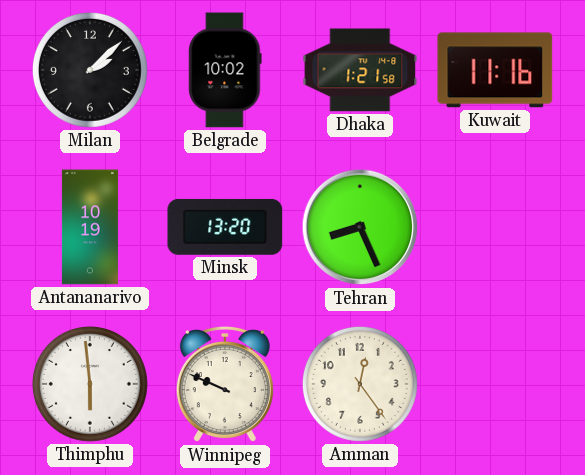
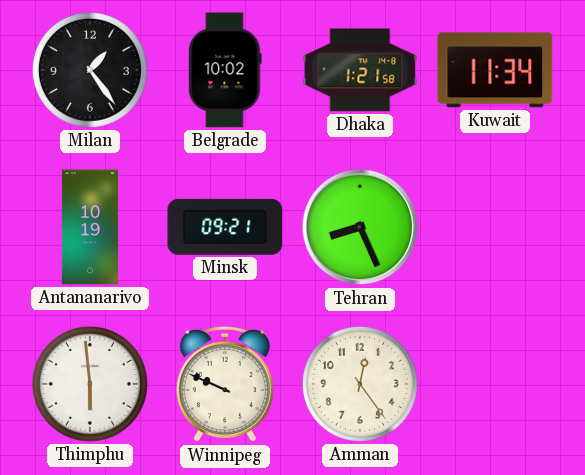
Milan: 2:08 -> 1:24 (90, 70)
Kuwait: 11:16 -> 11:34 (495, 70)
Minsk: 13:20 -> 09:21 (225, 227)
